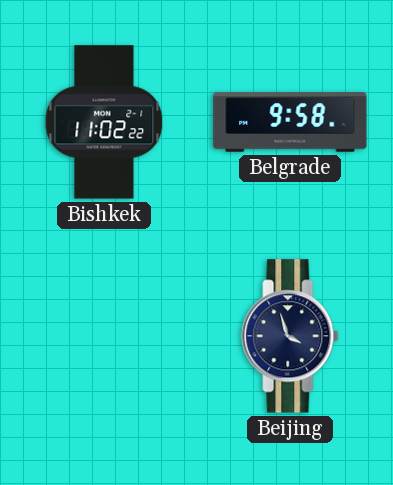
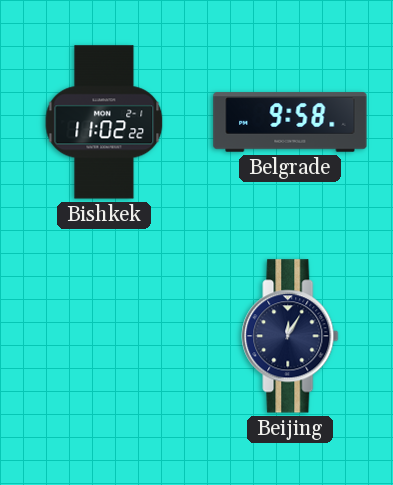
Beijing: 3:57 -> 12:05 (290, 336)
